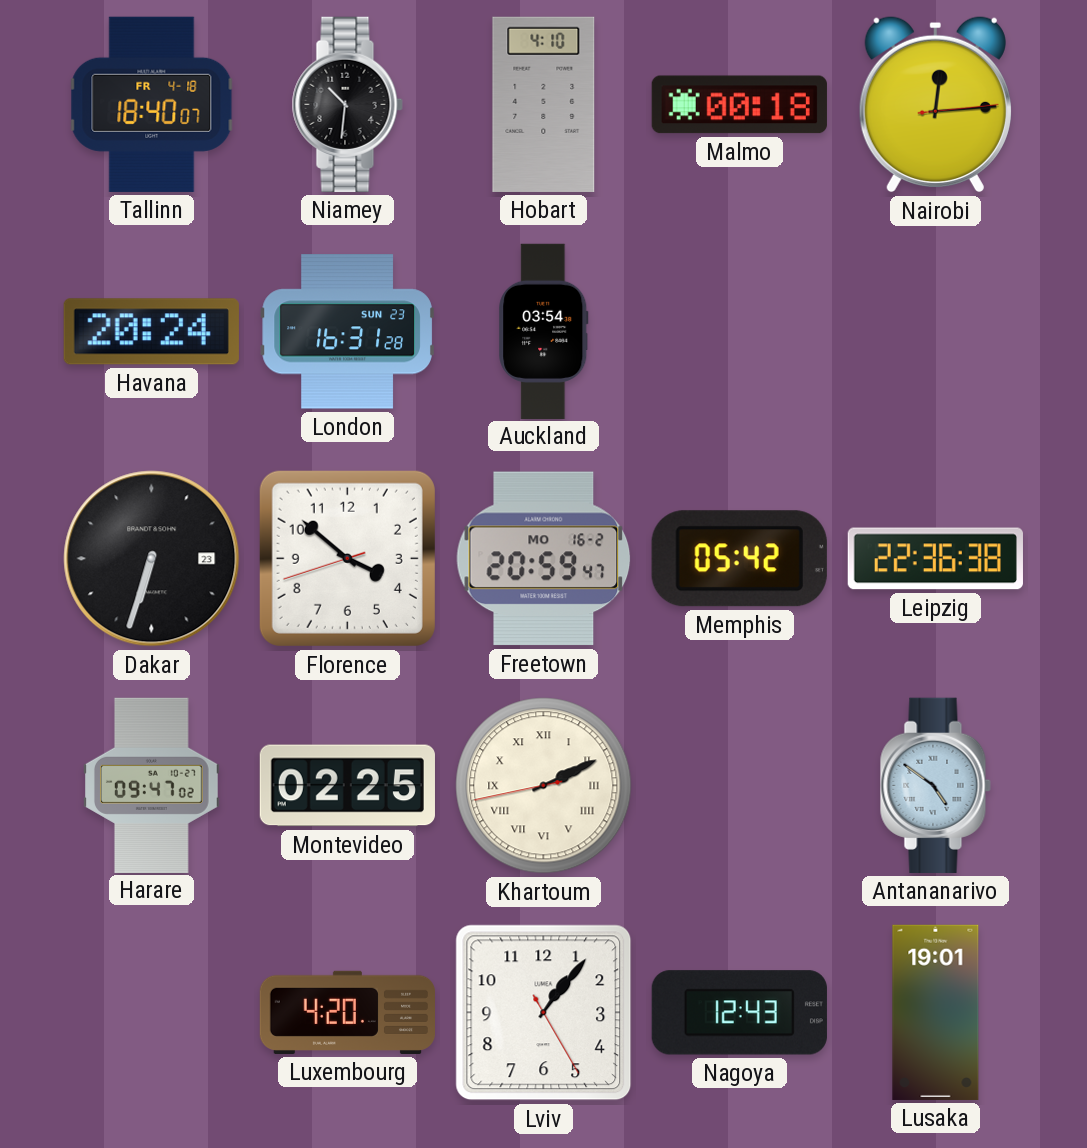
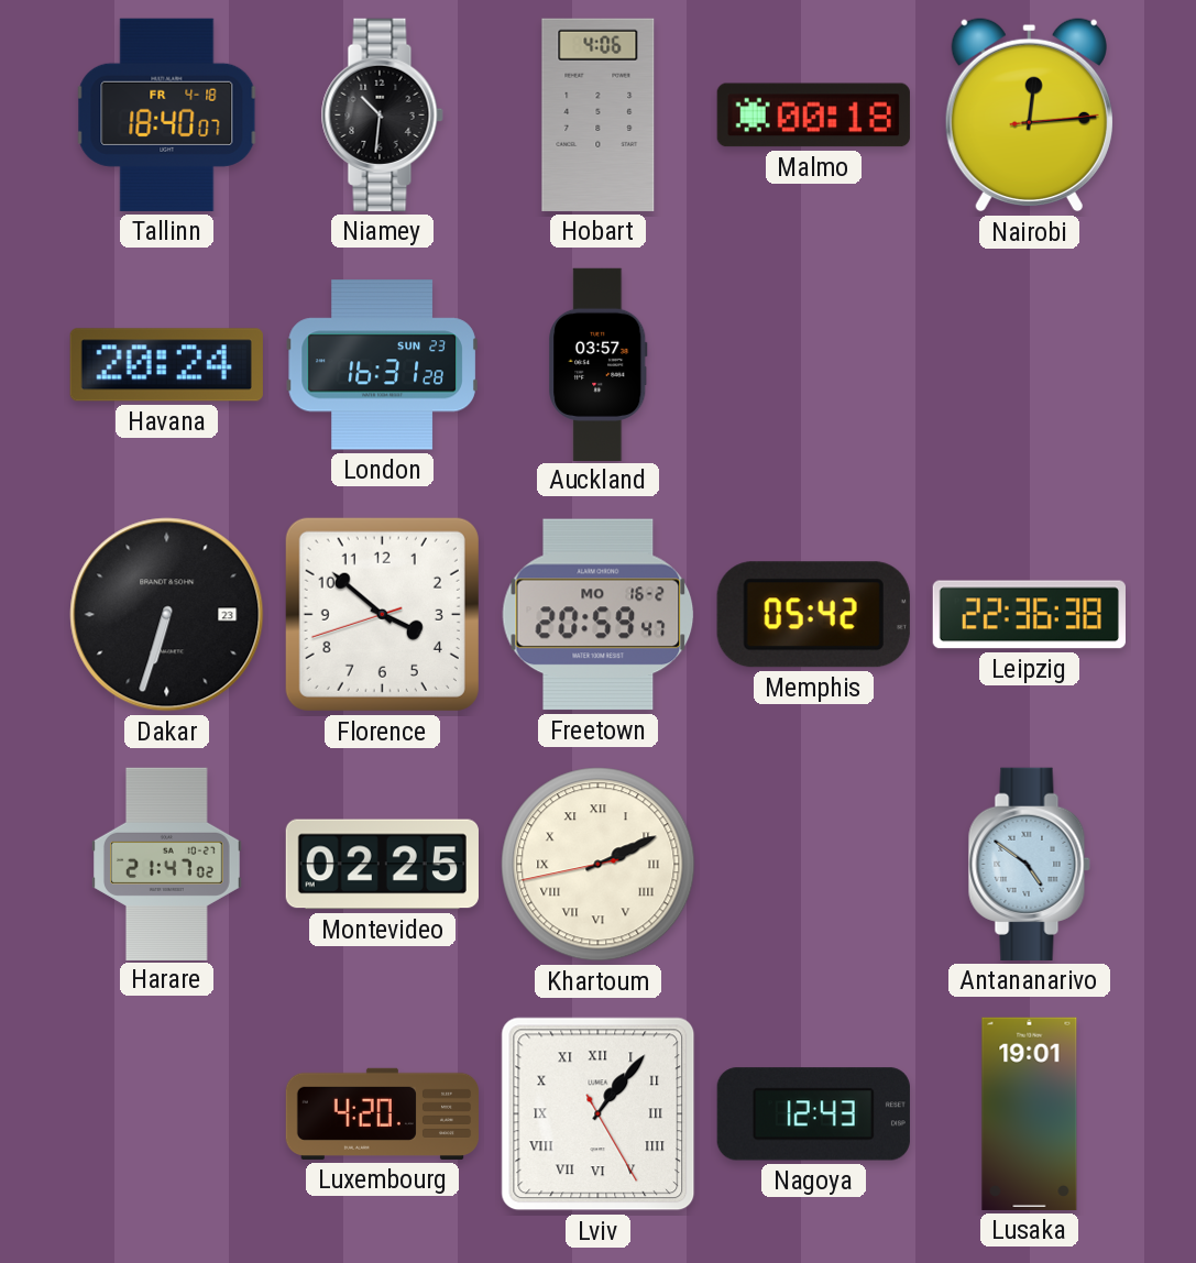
Hobart: 4:10 -> 4:06 (599, 114)
Auckland: 03:54 -> 03:57 (599, 364)
Harare: 09:47 -> 21:47 (167, 864)
Lviv numerals: Arabic -> Roman (599, 1114)
